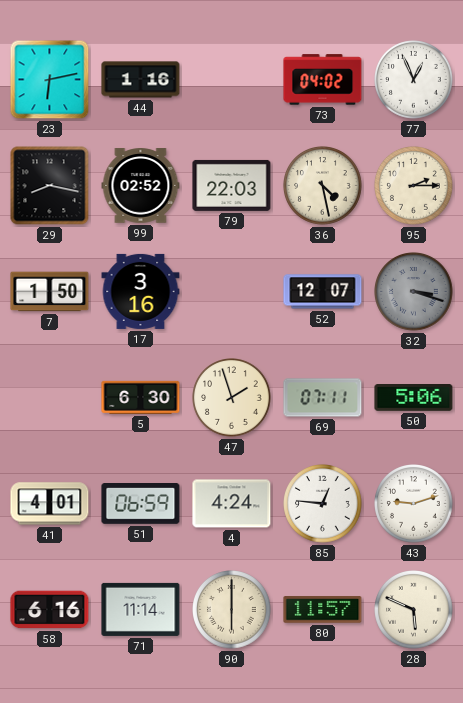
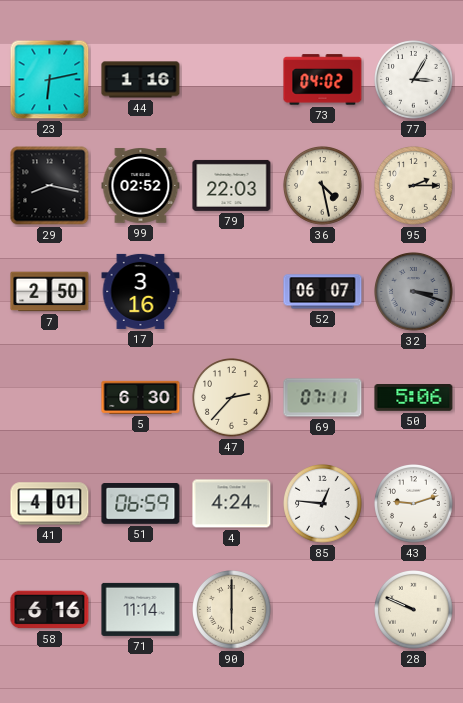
77: 12:56 -> 3:05 (414, 80)
7: 1:50 -> 2:50 (50, 292)
52: 12:07 -> 06:07 (323, 292)
47: 1:57 -> 2:37 (232, 398)
80: 11:57 -> none (323, 610)
28: 5:49 -> 9:49 (414, 610)
